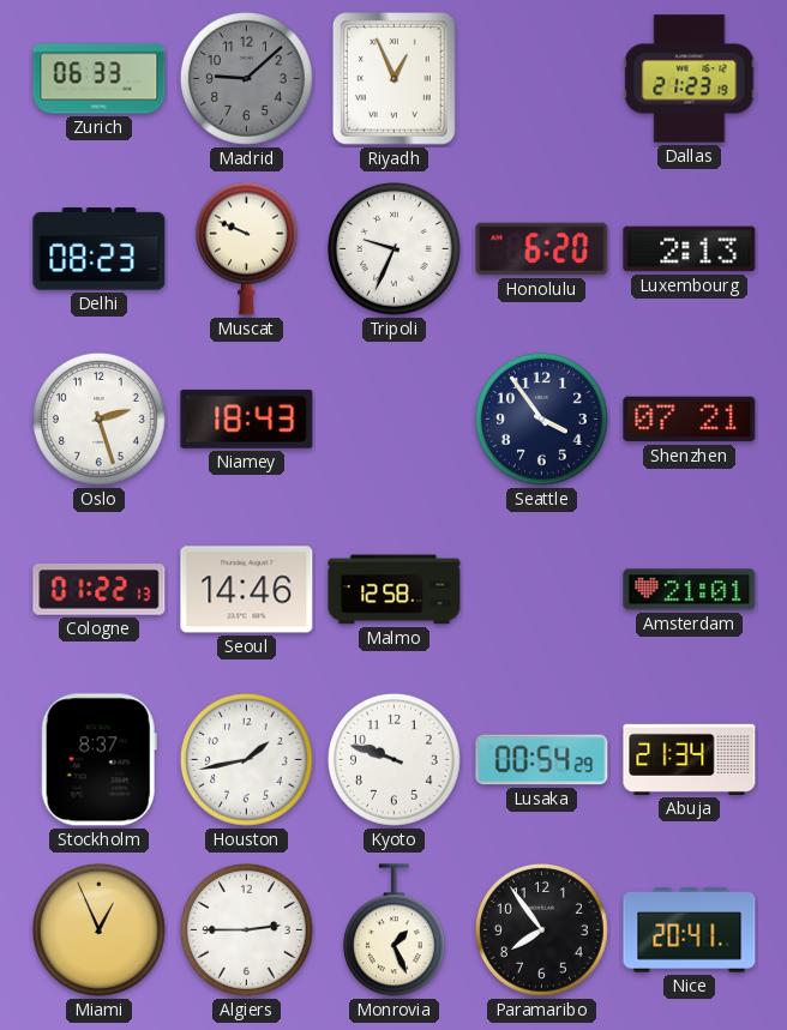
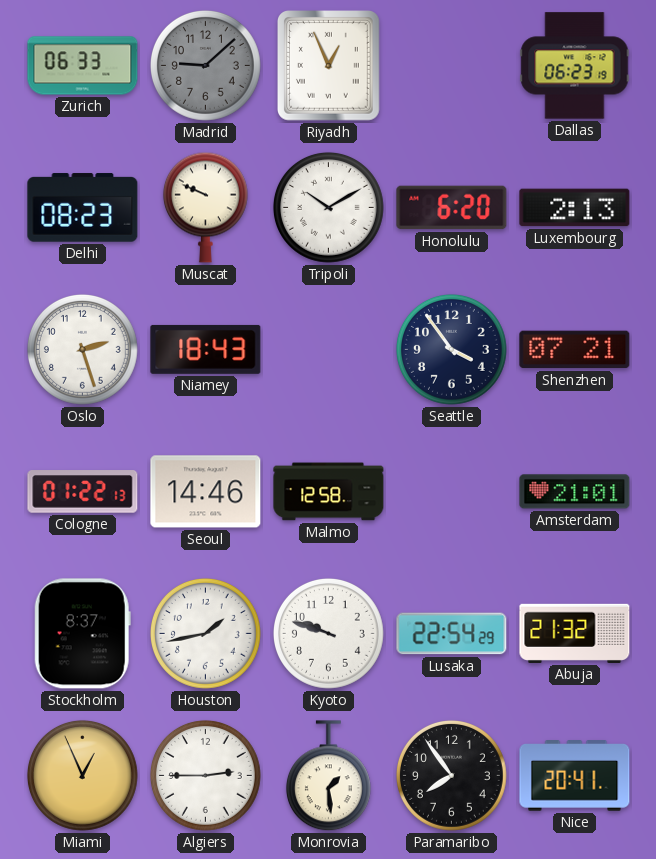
Dallas: 21:23 -> 06:23 (575, 66)
Tripoli: 9:34 -> 10:10 (328, 207)
Lusaka: 00:54 -> 22:54 (452, 634)
Abuja: 21:34 -> 21:32 (575, 633)
Monrovia: 1:26 -> 1:29 (328, 776)
